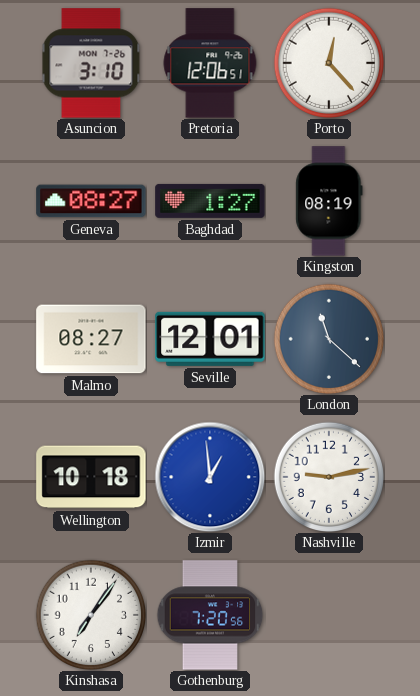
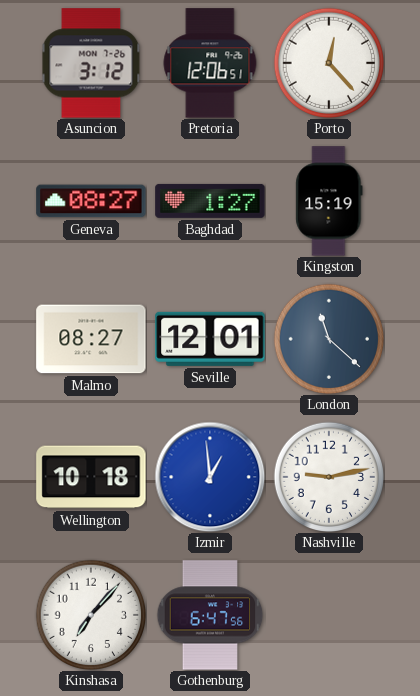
Asuncion: 3:10 -> 3:12 (91, 63)
Kingston: 08:19 -> 15:19 (329, 201)
Kinshasa: 7:06 -> 7:07 (90, 614)
Gothenburg: 7:20 -> 6:47 (210, 615)
